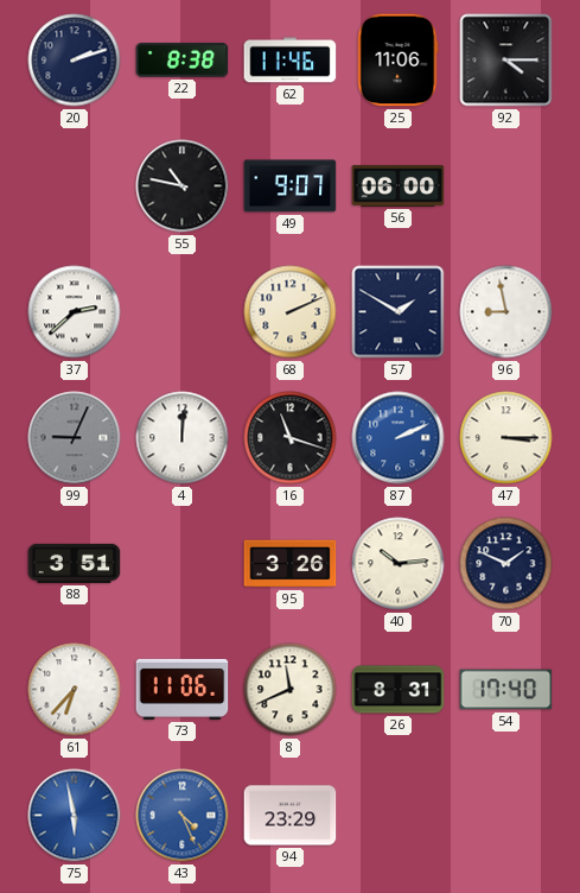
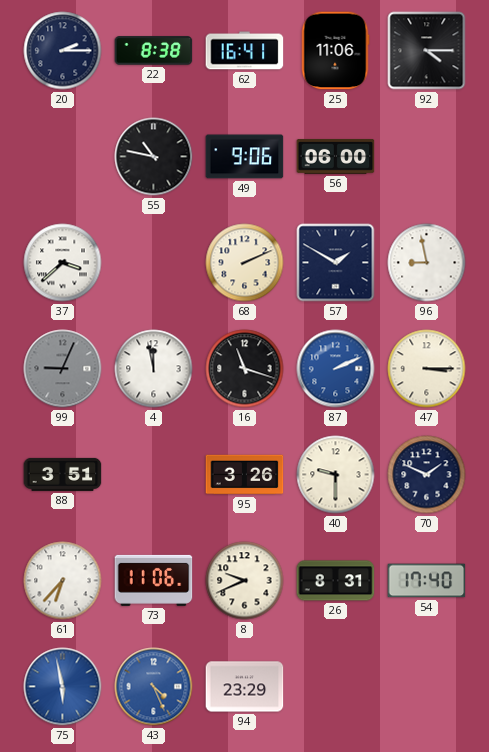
20: 2:12 -> 2:15 (63, 51)
62: 11:46 -> 16:41 (245, 51)
49: 9:07 -> 9:06 (245, 157)
37: 2:38 -> 3:38 (63, 263)
4: 12:01 -> 11:58 (154, 369)
40: 10:14 -> 9:30 (336, 475)
8: 11:41 -> 9:41 (245, 581)
